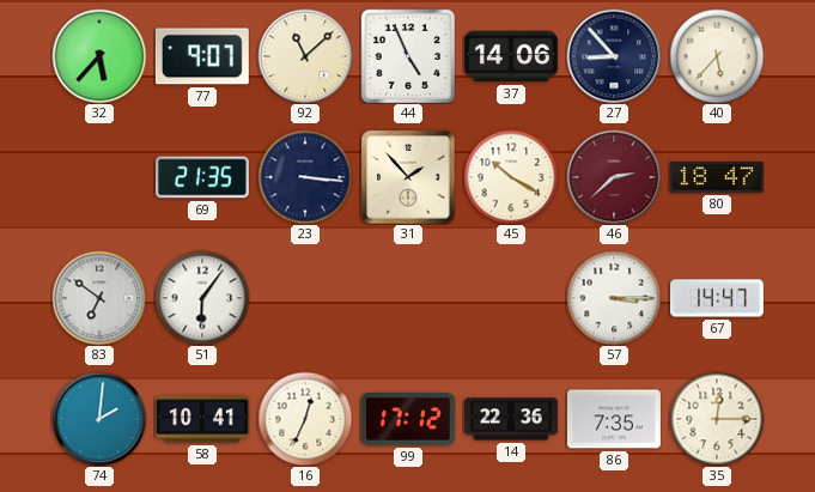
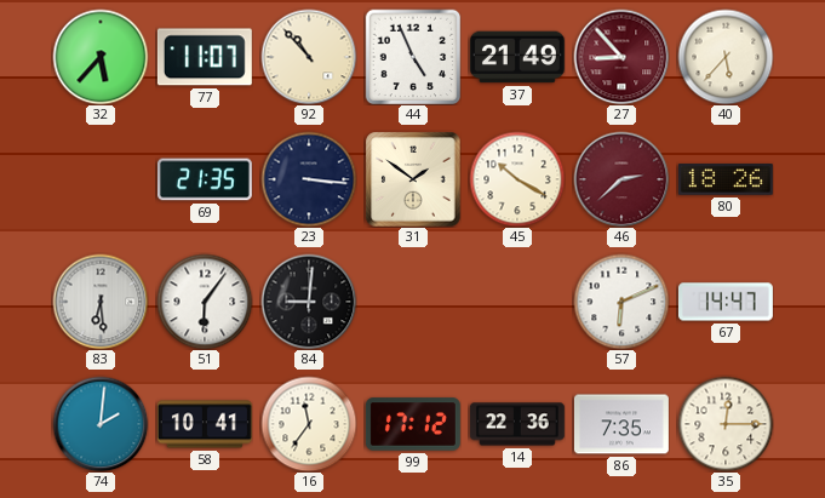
77: 9:07 -> 11:07 (205, 57)
92: 11:08 -> 10:53 (309, 57)
37: 14:06 -> 21:49 (517, 57)
27 dial: navy -> burgundy (621, 57)
31: 1:53 -> 1:51 (413, 179)
80: 18:47 -> 18:26 (726, 179)
83: 6:51 -> 6:29 (101, 302)
84: none -> 9:01 (309, 302)
57: 3:15 -> 6:11 (621, 302)
16: 12:34 -> 11:36 (309, 424)
